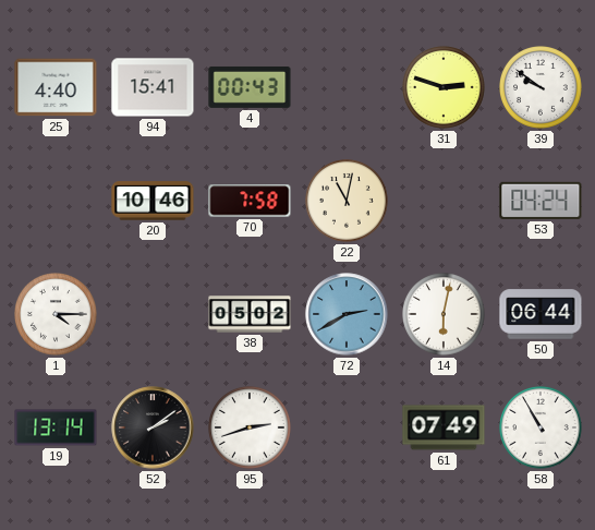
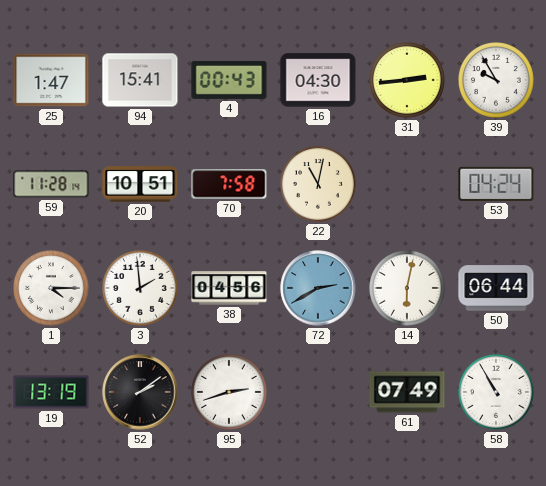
25: 4:40 -> 1:47 (51, 80)
16: none -> 04:30 (318, 80)
31: 2:48 -> 2:44 (408, 81)
39: 9:51 -> 9:55 (497, 81)
59: none -> 11:28 (51, 184)
20: 10:46 -> 10:51 (140, 184)
3: none -> 1:59 (141, 289)
38: 05:02 -> 04:56 (229, 288)
19: 13:14 -> 13:19 (51, 392)
